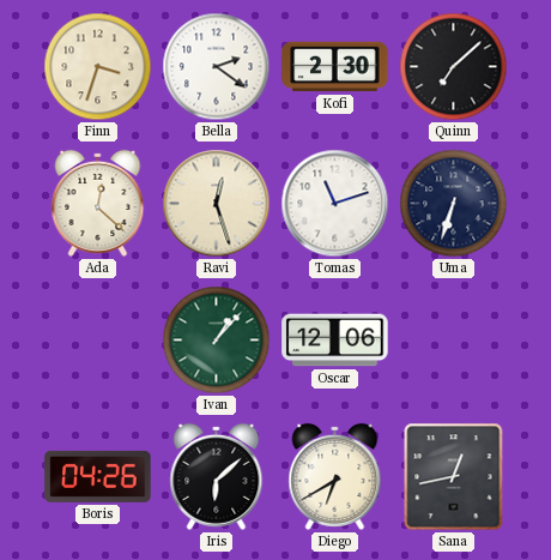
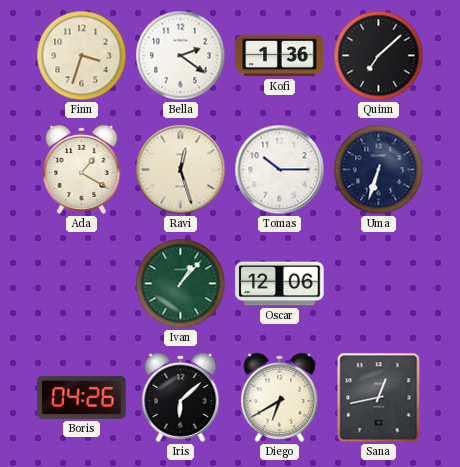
Kofi: 2:30 -> 1:36 (280, 56)
Ada: 12:22 -> 1:20 (82, 169)
Tomas: 11:12 -> 10:15 (280, 170)
